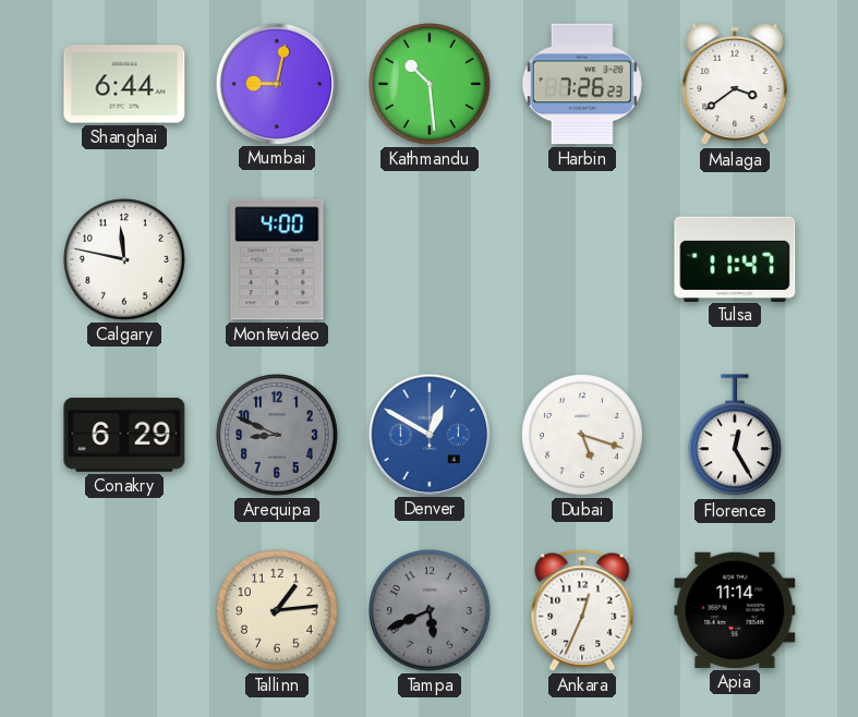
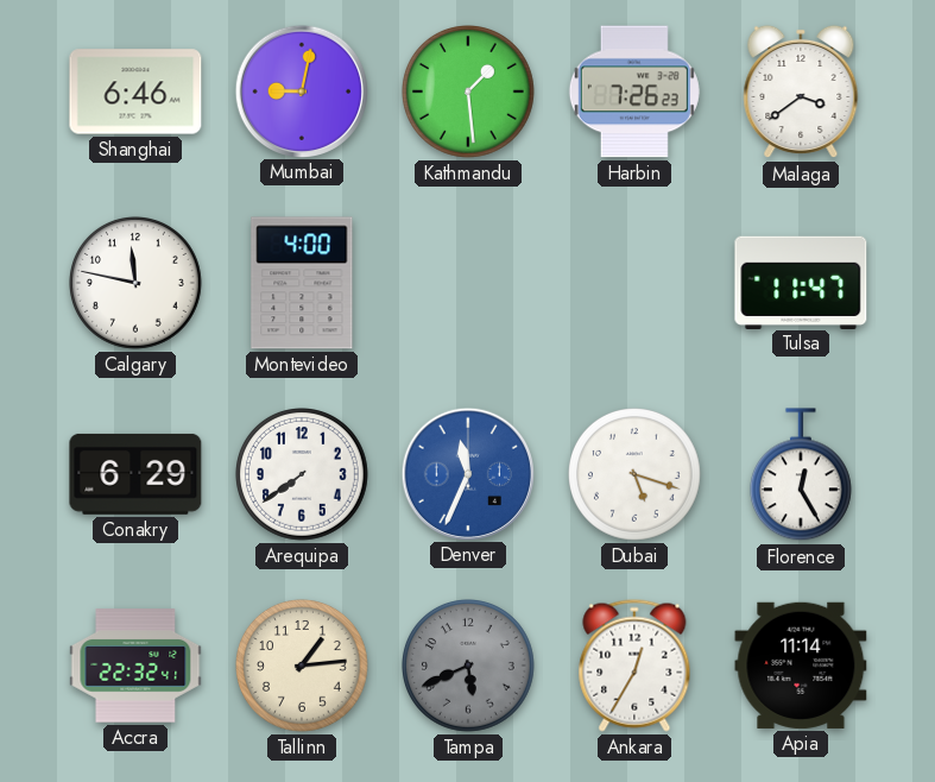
Shanghai: 6:44 -> 6:46 (135, 92)
Kathmandu: 10:29 -> 1:29 (469, 93)
Arequipa: 8:49 -> 7:39 (303, 475)
Arequipa dial: grey -> white (303, 475)
Denver: 12:50 -> 11:34 (467, 473)
Accra: none -> 22:32 (135, 666)
Ankara: 12:34 -> 12:35 (634, 666)
